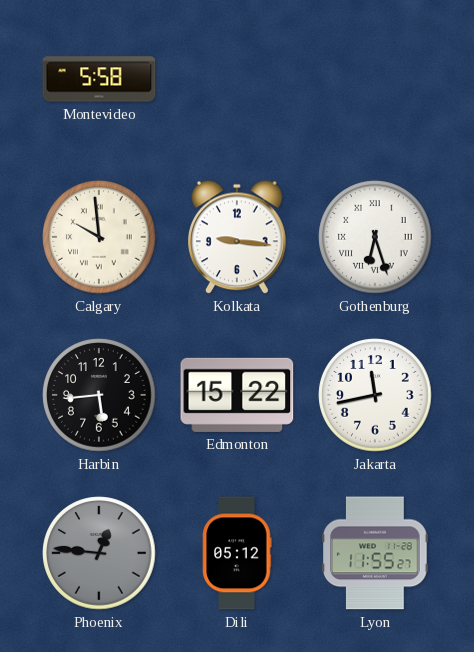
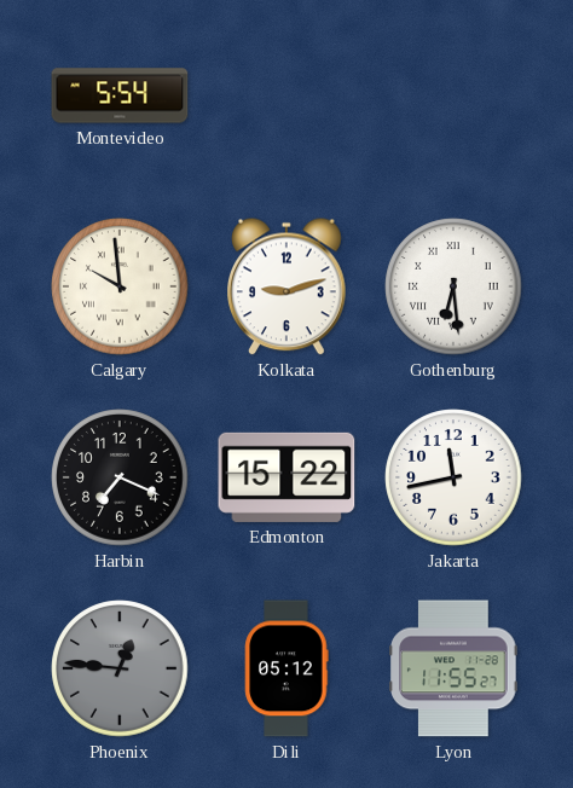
Montevideo: 5:58 -> 5:54 (120, 95)
Kolkata: 9:16 -> 9:12 (286, 286)
Gothenburg: 6:27 -> 6:29 (453, 286)
Harbin: 5:44 -> 7:19 (120, 477)
